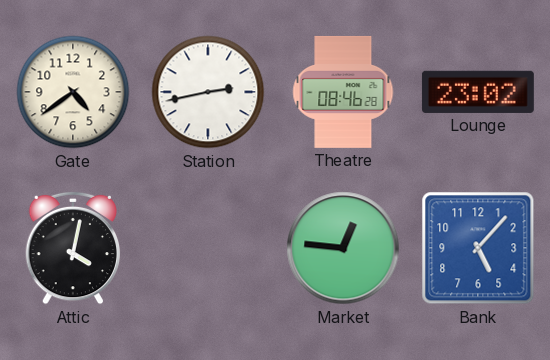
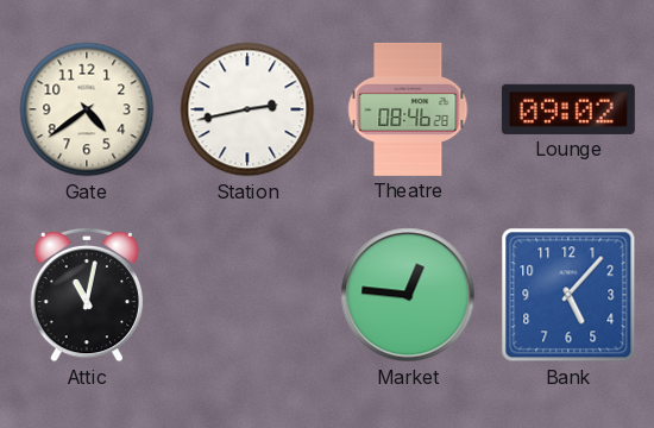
Lounge: 23:02 -> 09:02 (568, 109)
Attic: 4:02 -> 11:02 (87, 295)
